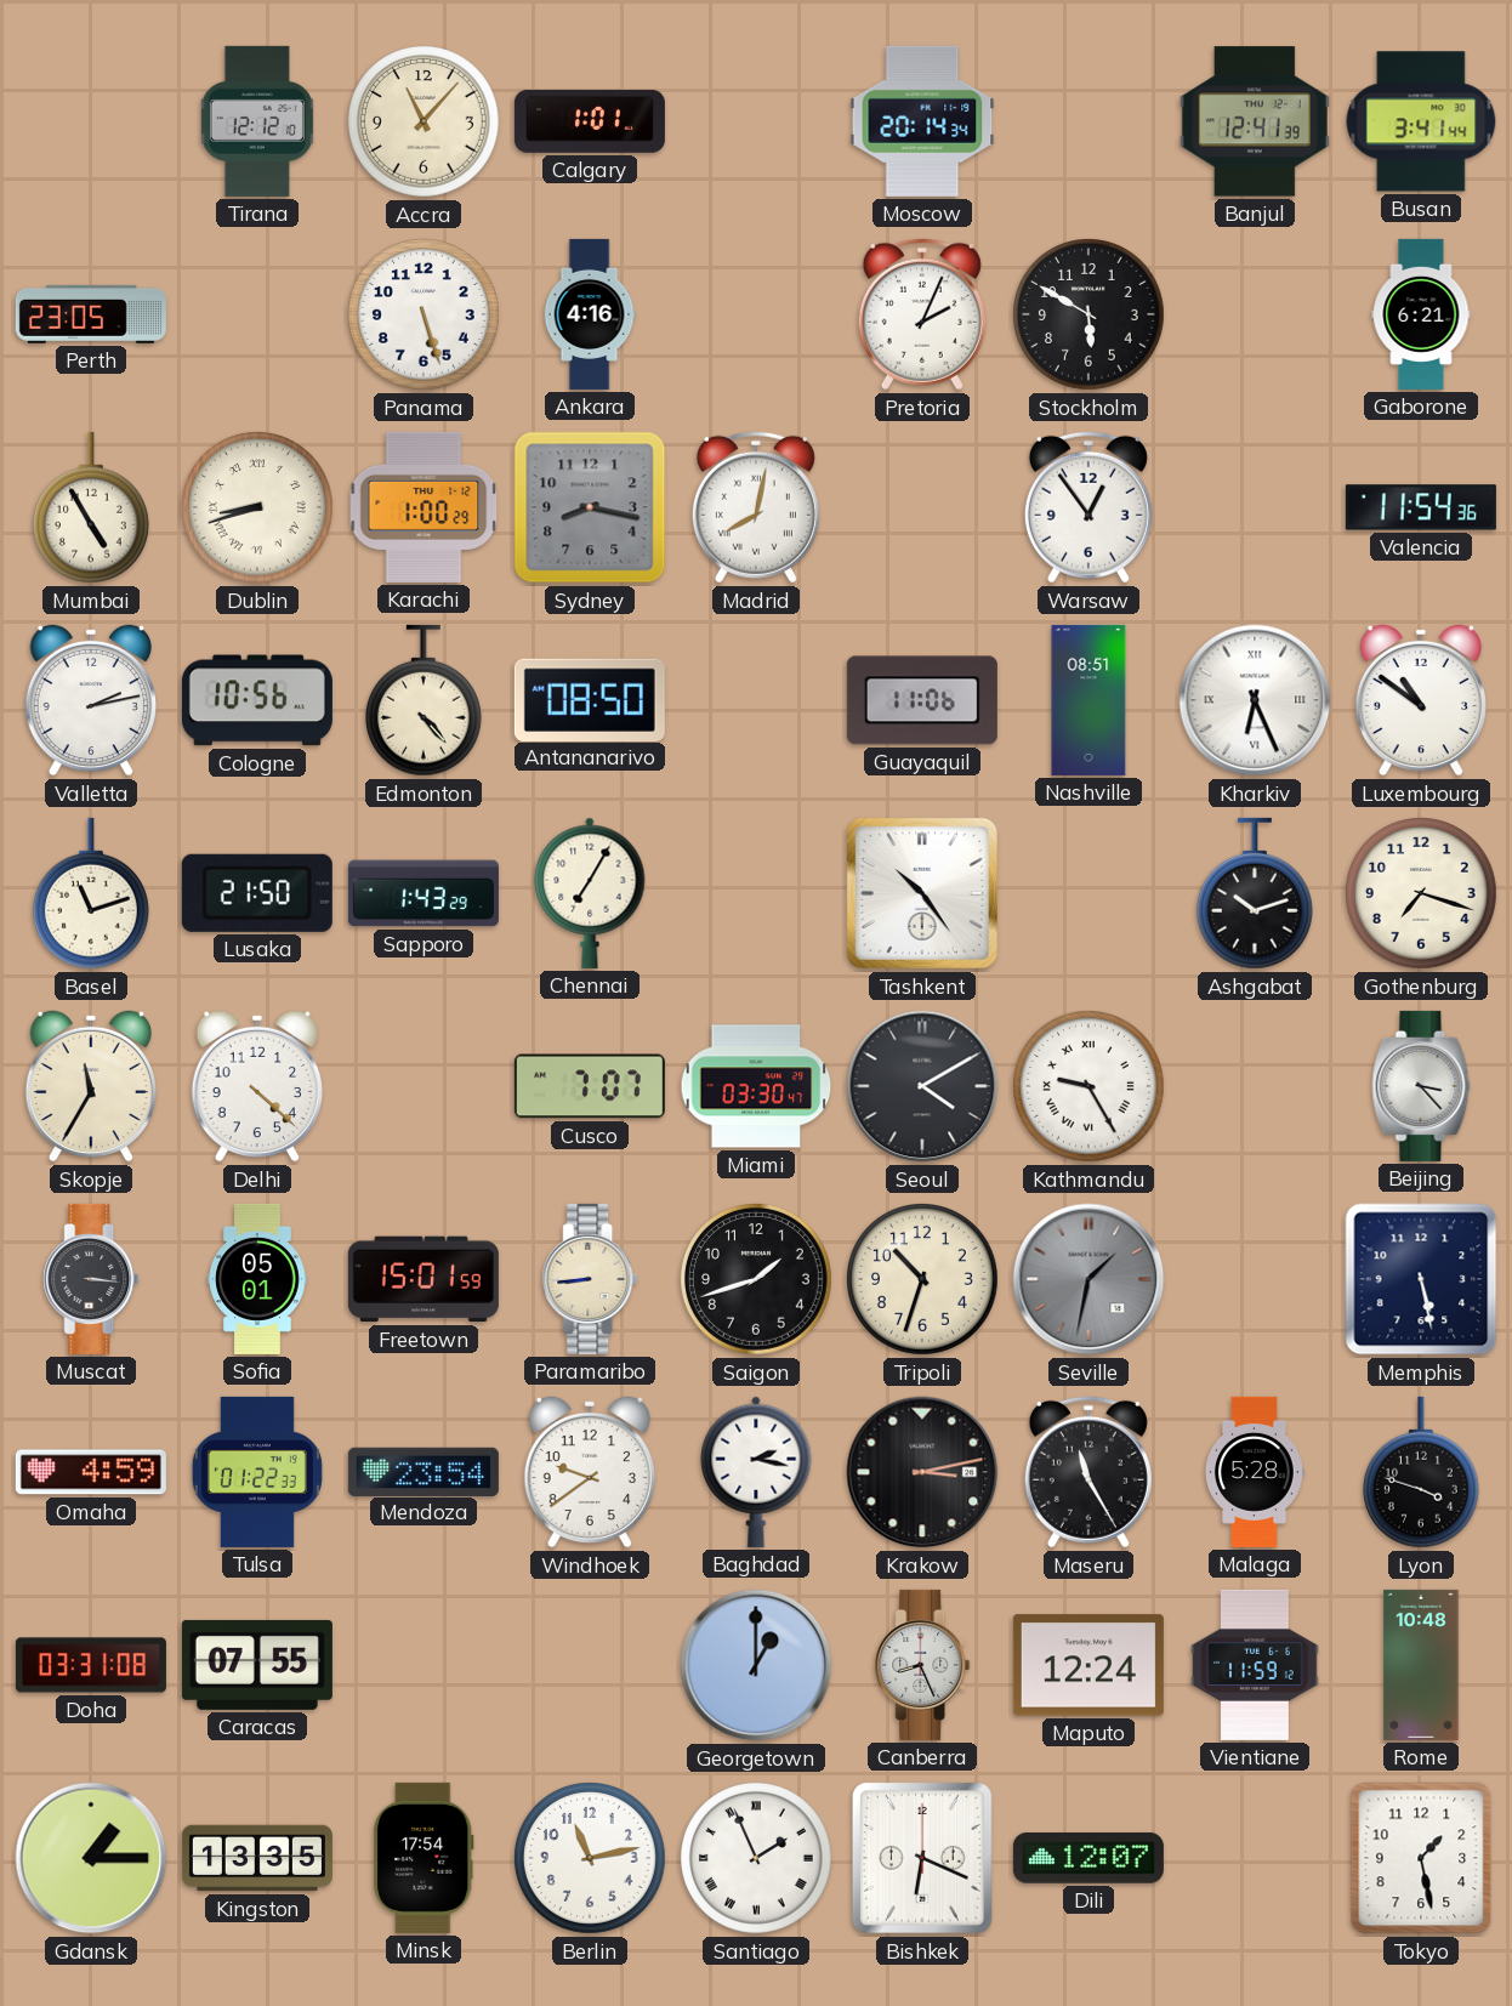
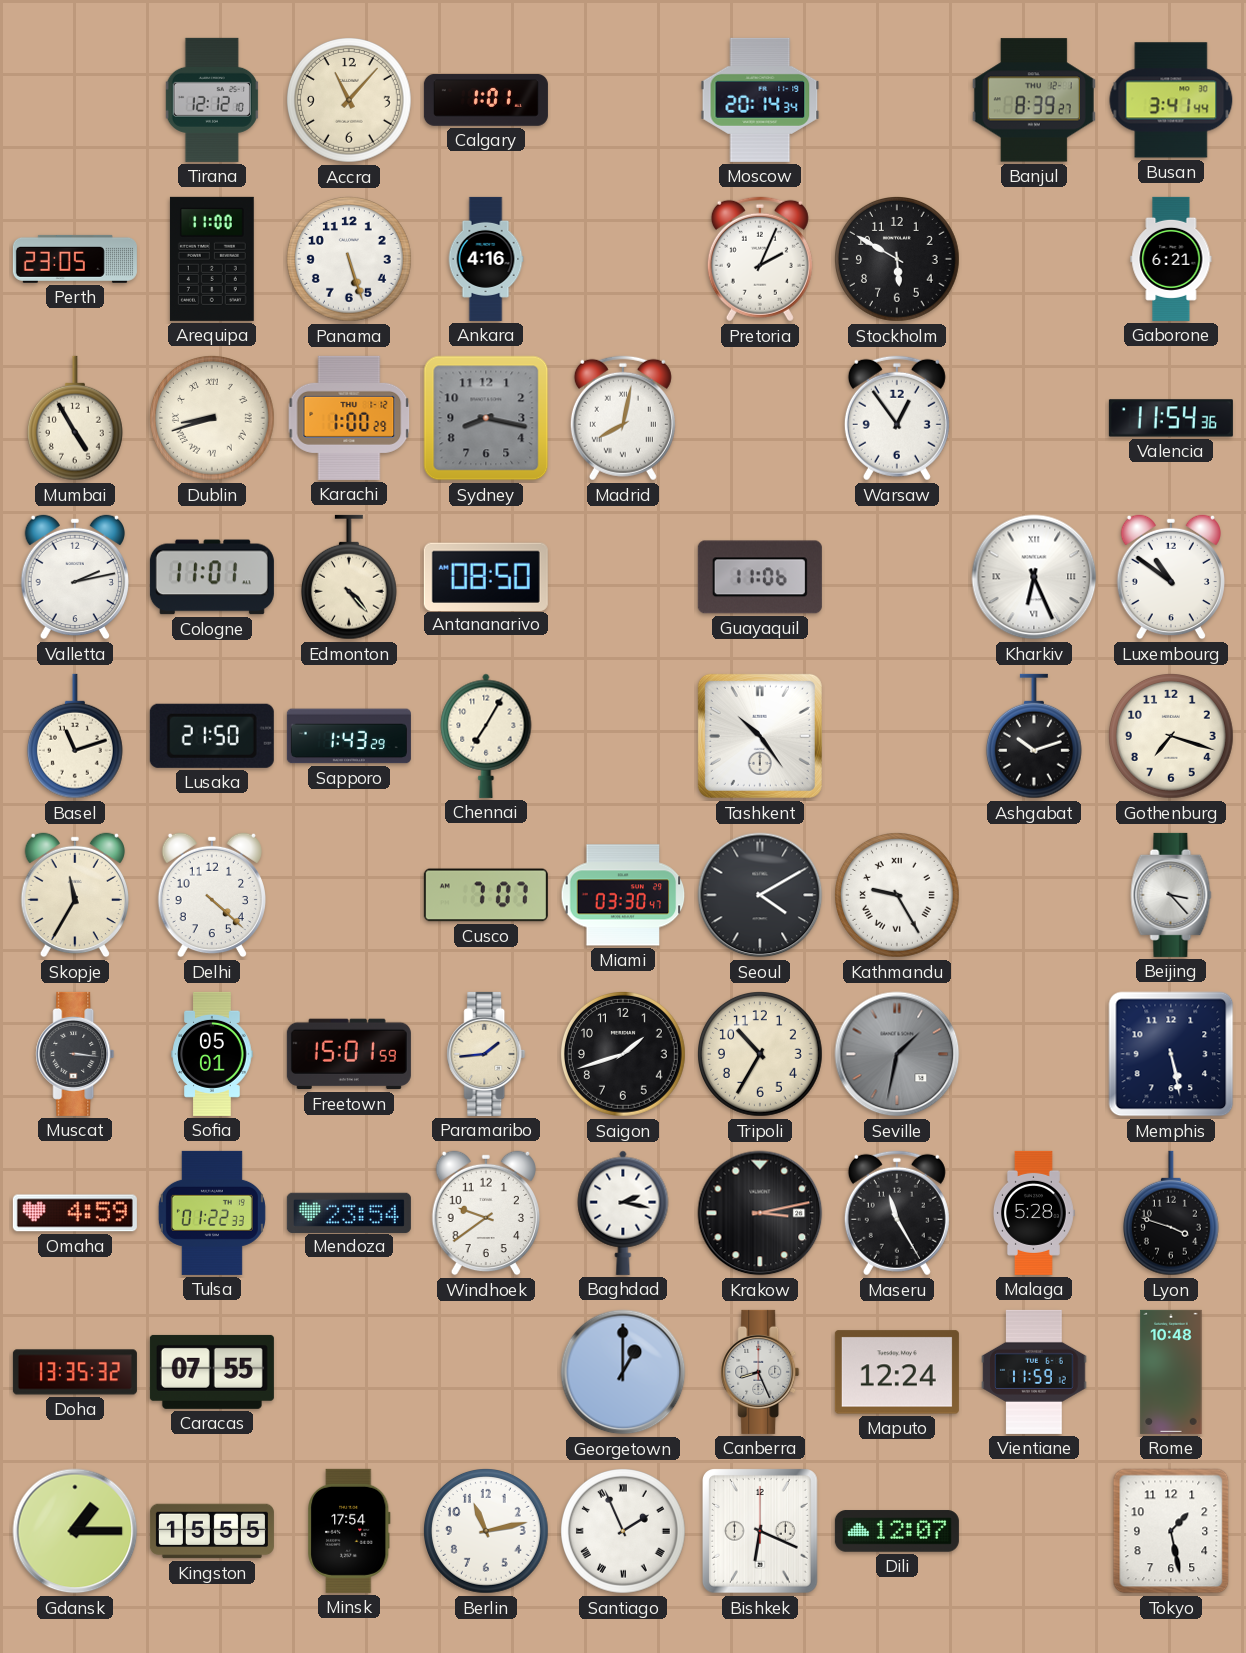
Banjul: 12:41 -> 8:39 (1034, 100)
Arequipa: none -> 11:00 (212, 259)
Cologne: 10:56 -> 11:01 (212, 577)
Nashville: 08:51 -> none (1088, 700)
Paramaribo: 8:44 -> 1:44 (486, 1054)
Tripoli: 10:33 -> 10:35 (761, 1055)
Doha: 03:31 -> 13:35 (75, 1372)
Kingston: 13:35 -> 15:55 (212, 1531)
